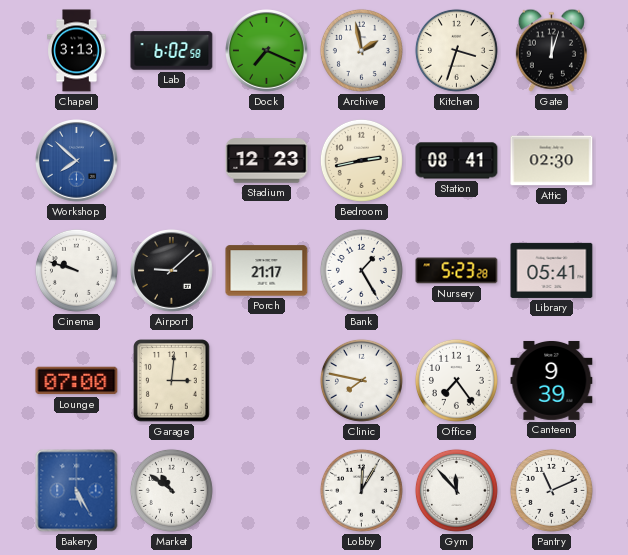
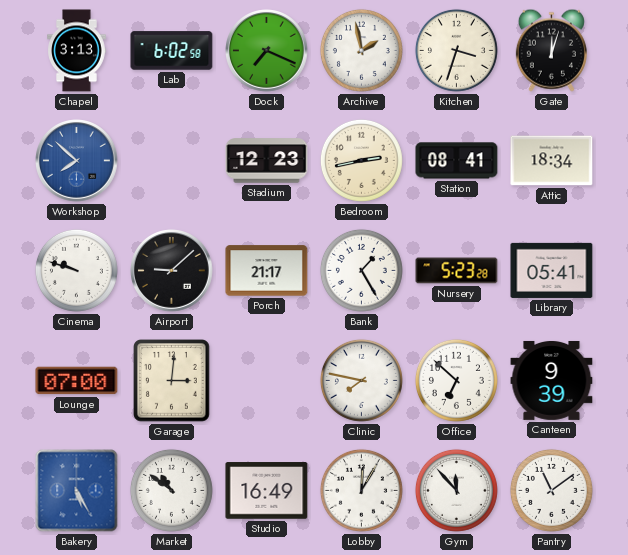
Attic: 02:30 -> 18:34 (552, 161)
Office: 7:24 -> 6:52 (456, 380)
Studio: none -> 16:49 (267, 491)
Pantry: 11:11 -> 11:09 (551, 490)
